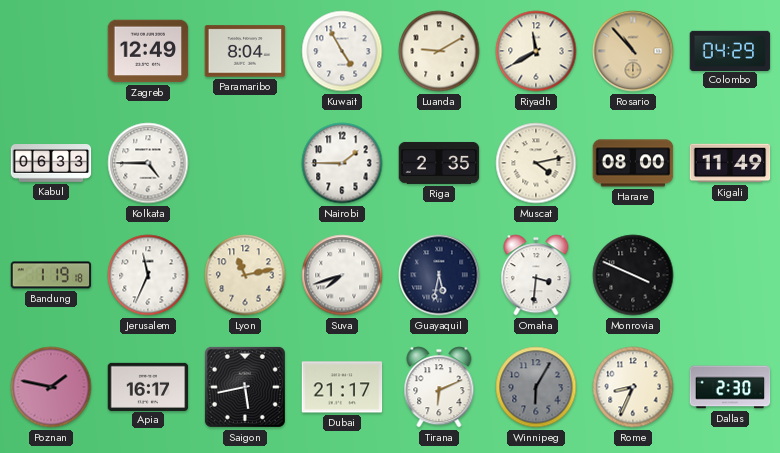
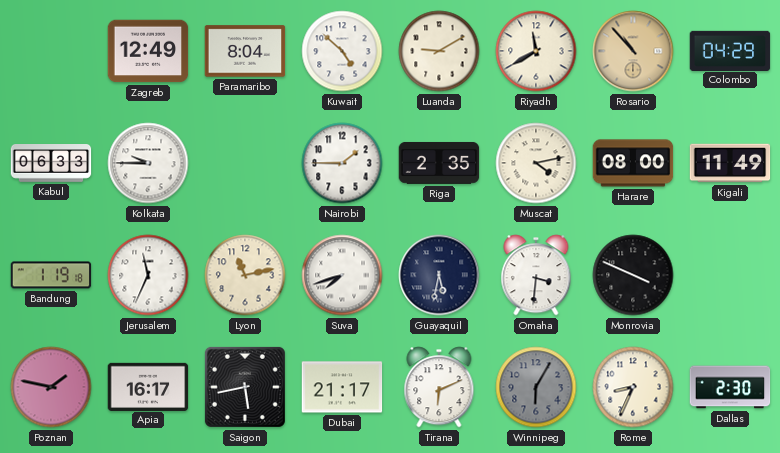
Kuwait: 4:55 -> 4:52 (342, 51)
Kolkata: 4:45 -> 9:45 (148, 163)
